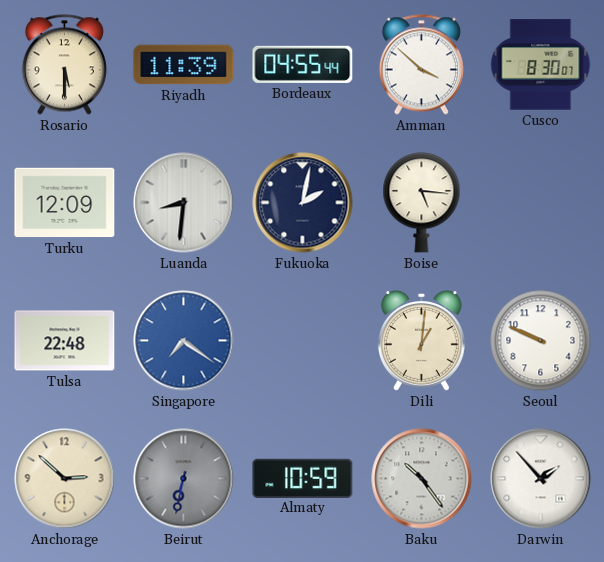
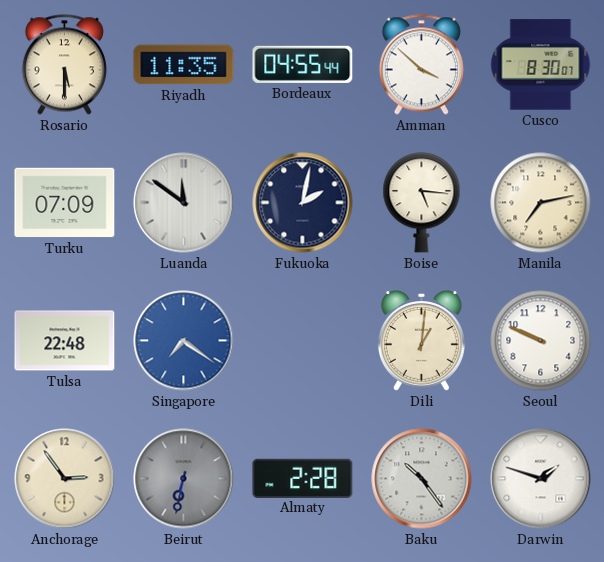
Riyadh: 11:39 -> 11:35 (184, 65)
Turku: 12:09 -> 07:09 (65, 203)
Luanda: 8:31 -> 11:51 (184, 203)
Manila: none -> 7:13 (541, 203)
Anchorage: 2:52 -> 2:54 (65, 479)
Almaty: 10:59 -> 2:28 (303, 478)
Darwin: 1:53 -> 1:48 (541, 479)
